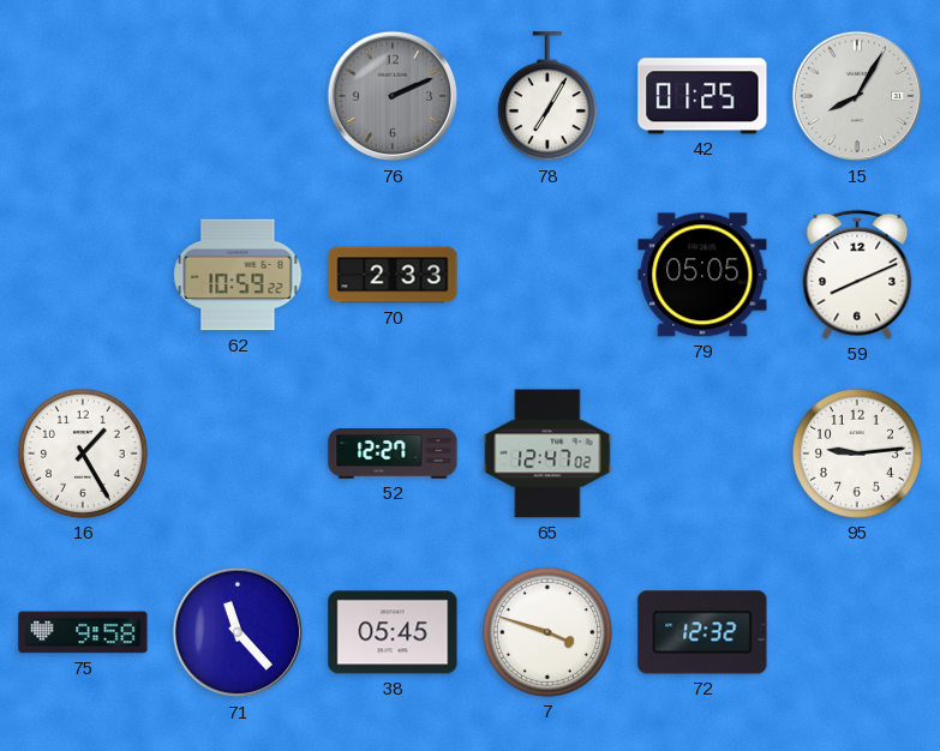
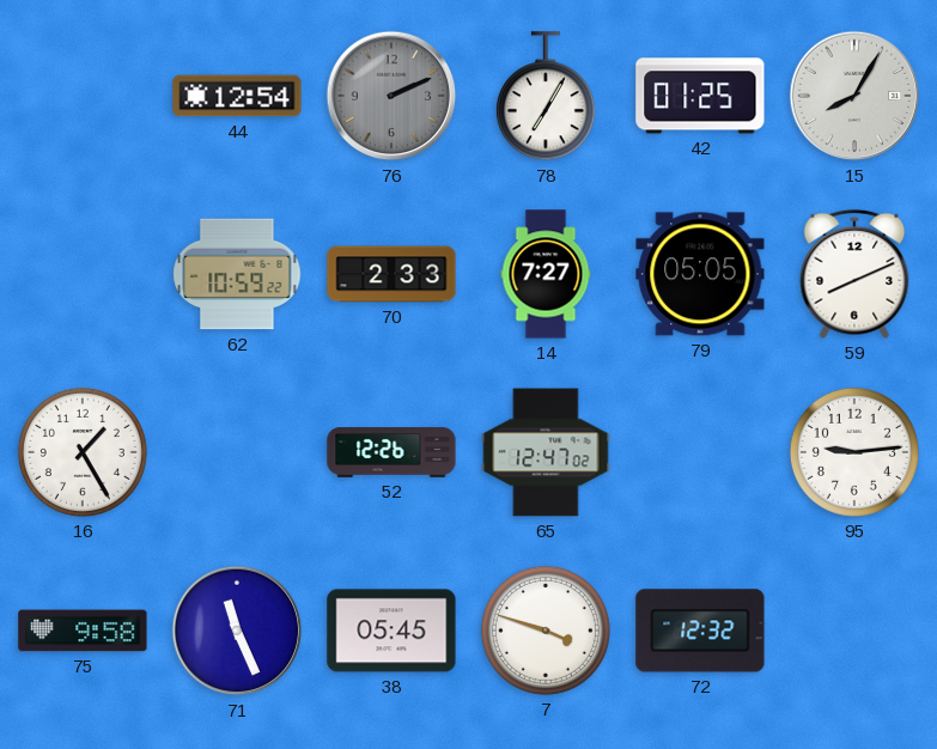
44: none -> 12:54 (237, 96)
14: none -> 7:27 (546, 274)
52: 12:27 -> 12:26 (391, 452)
71: 11:23 -> 11:26 (237, 631)
